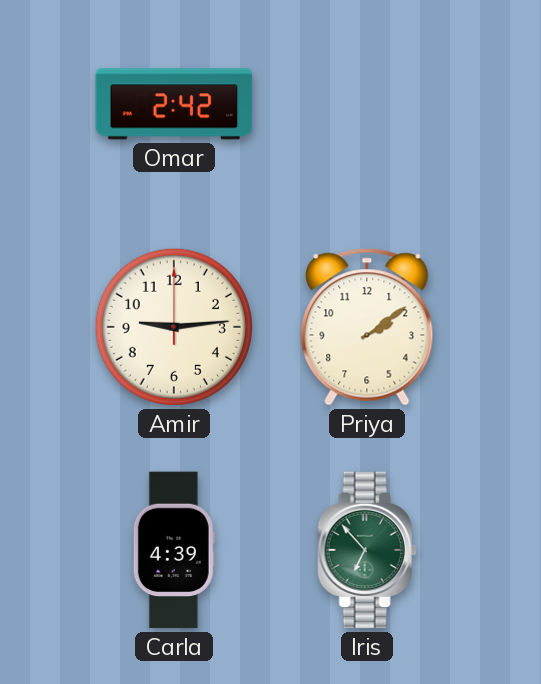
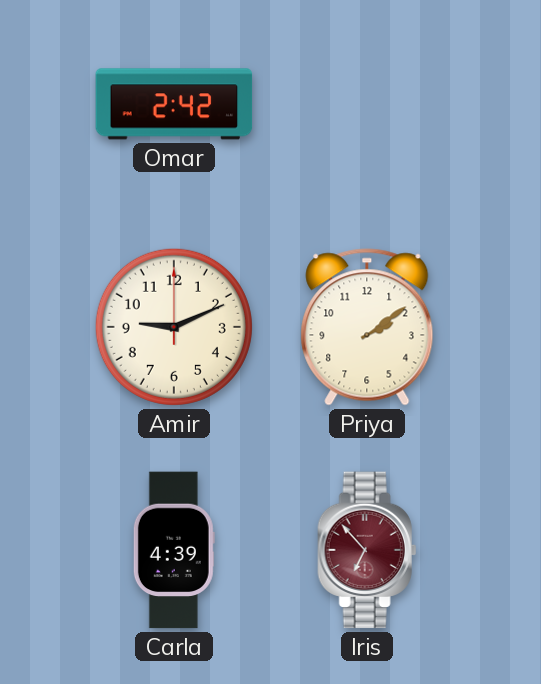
Amir: 9:14 -> 9:11 (174, 327)
Iris dial: green -> burgundy (367, 550)
